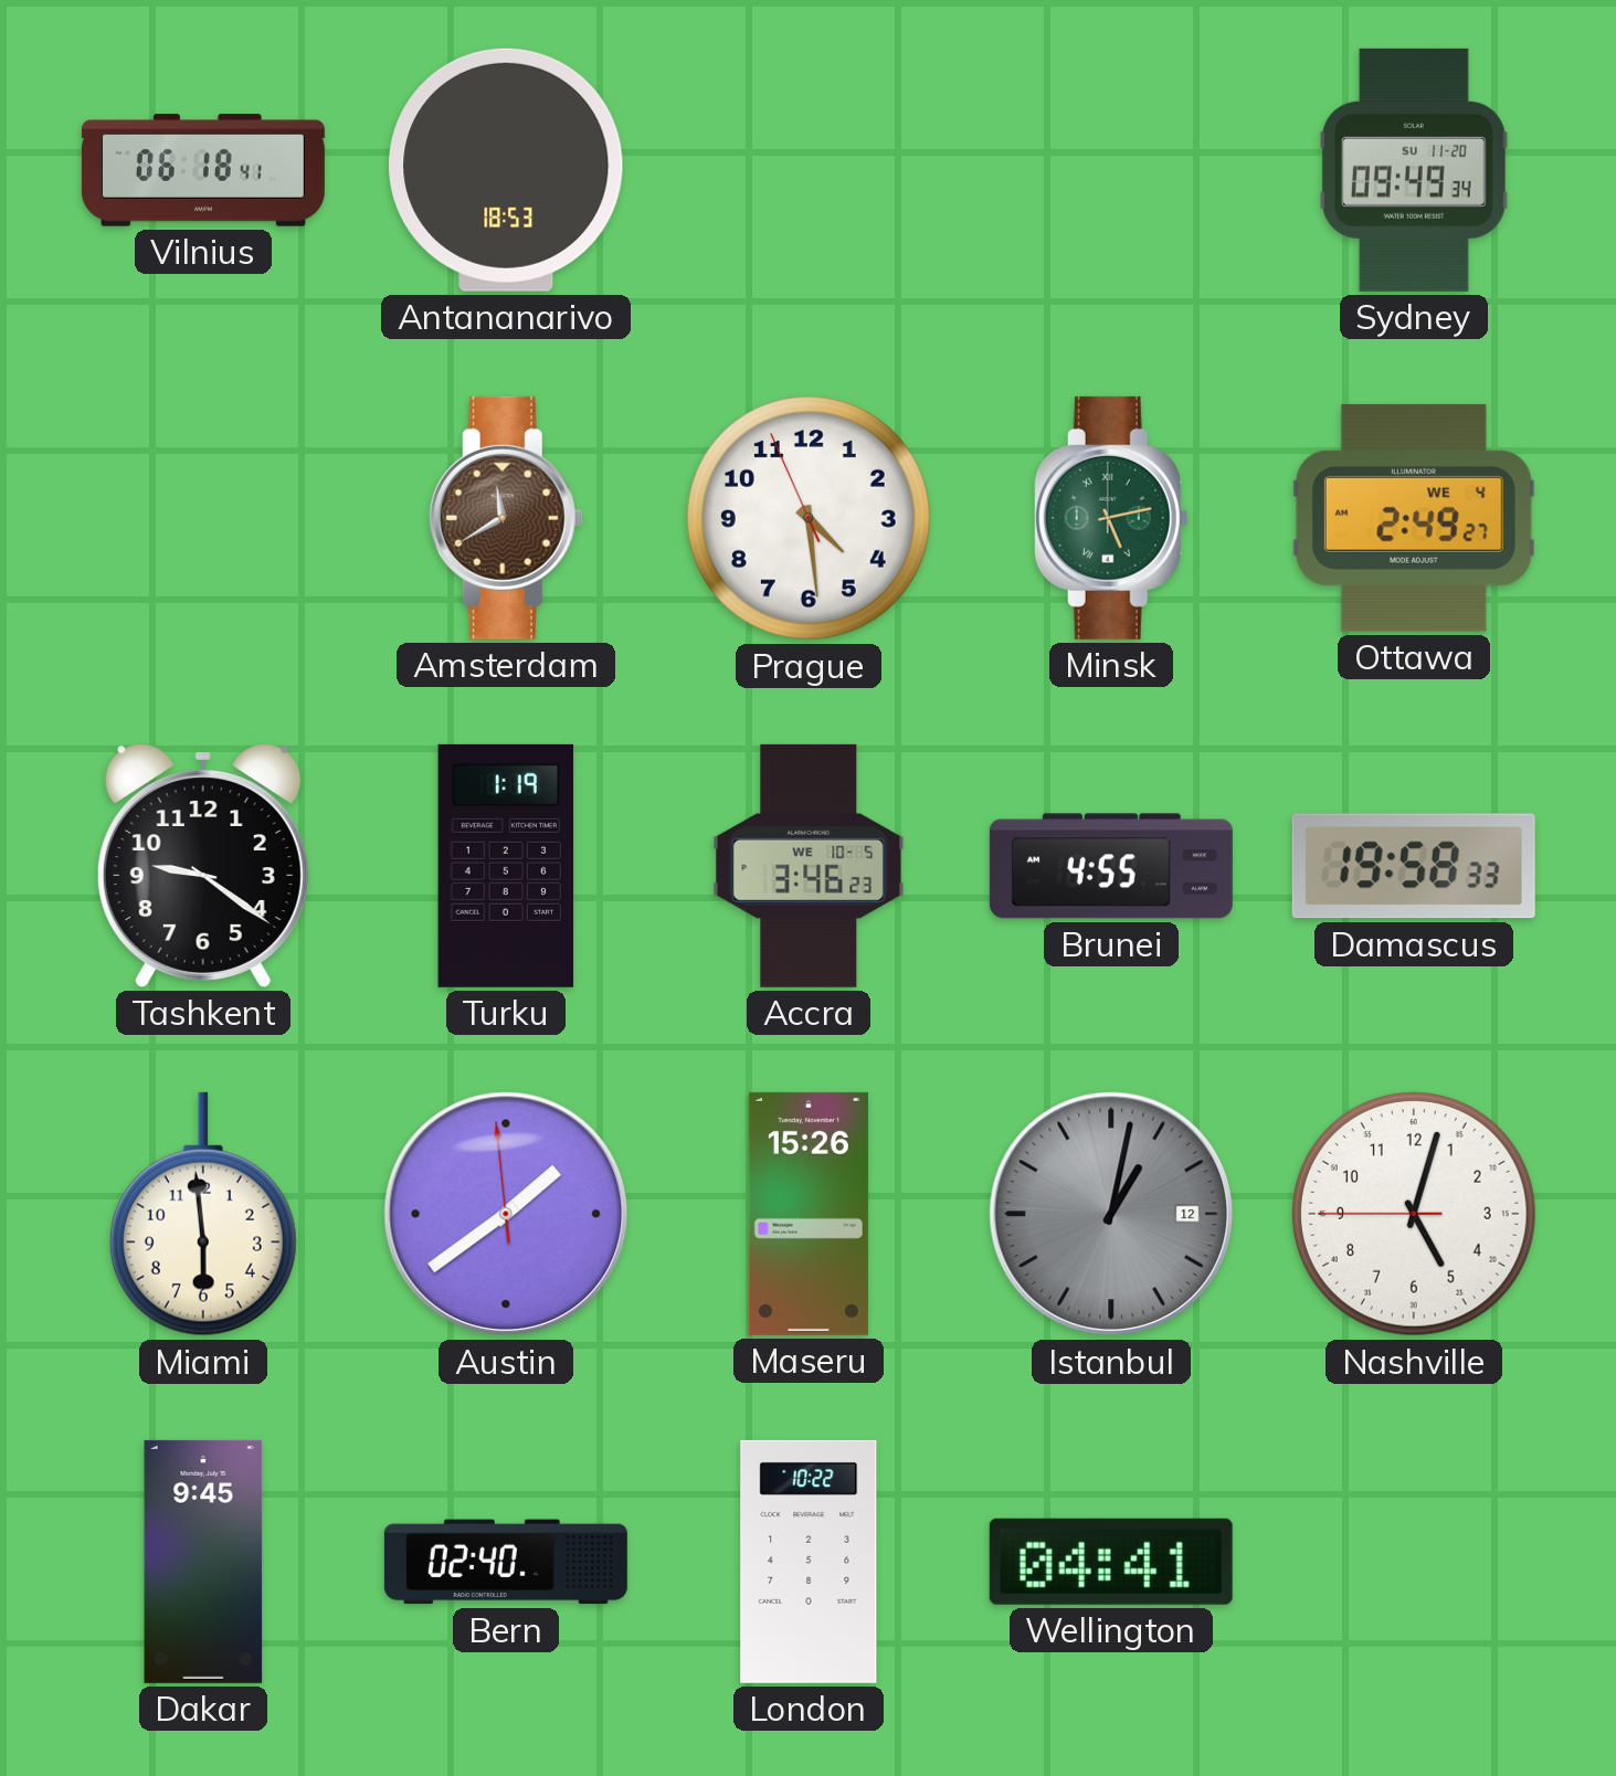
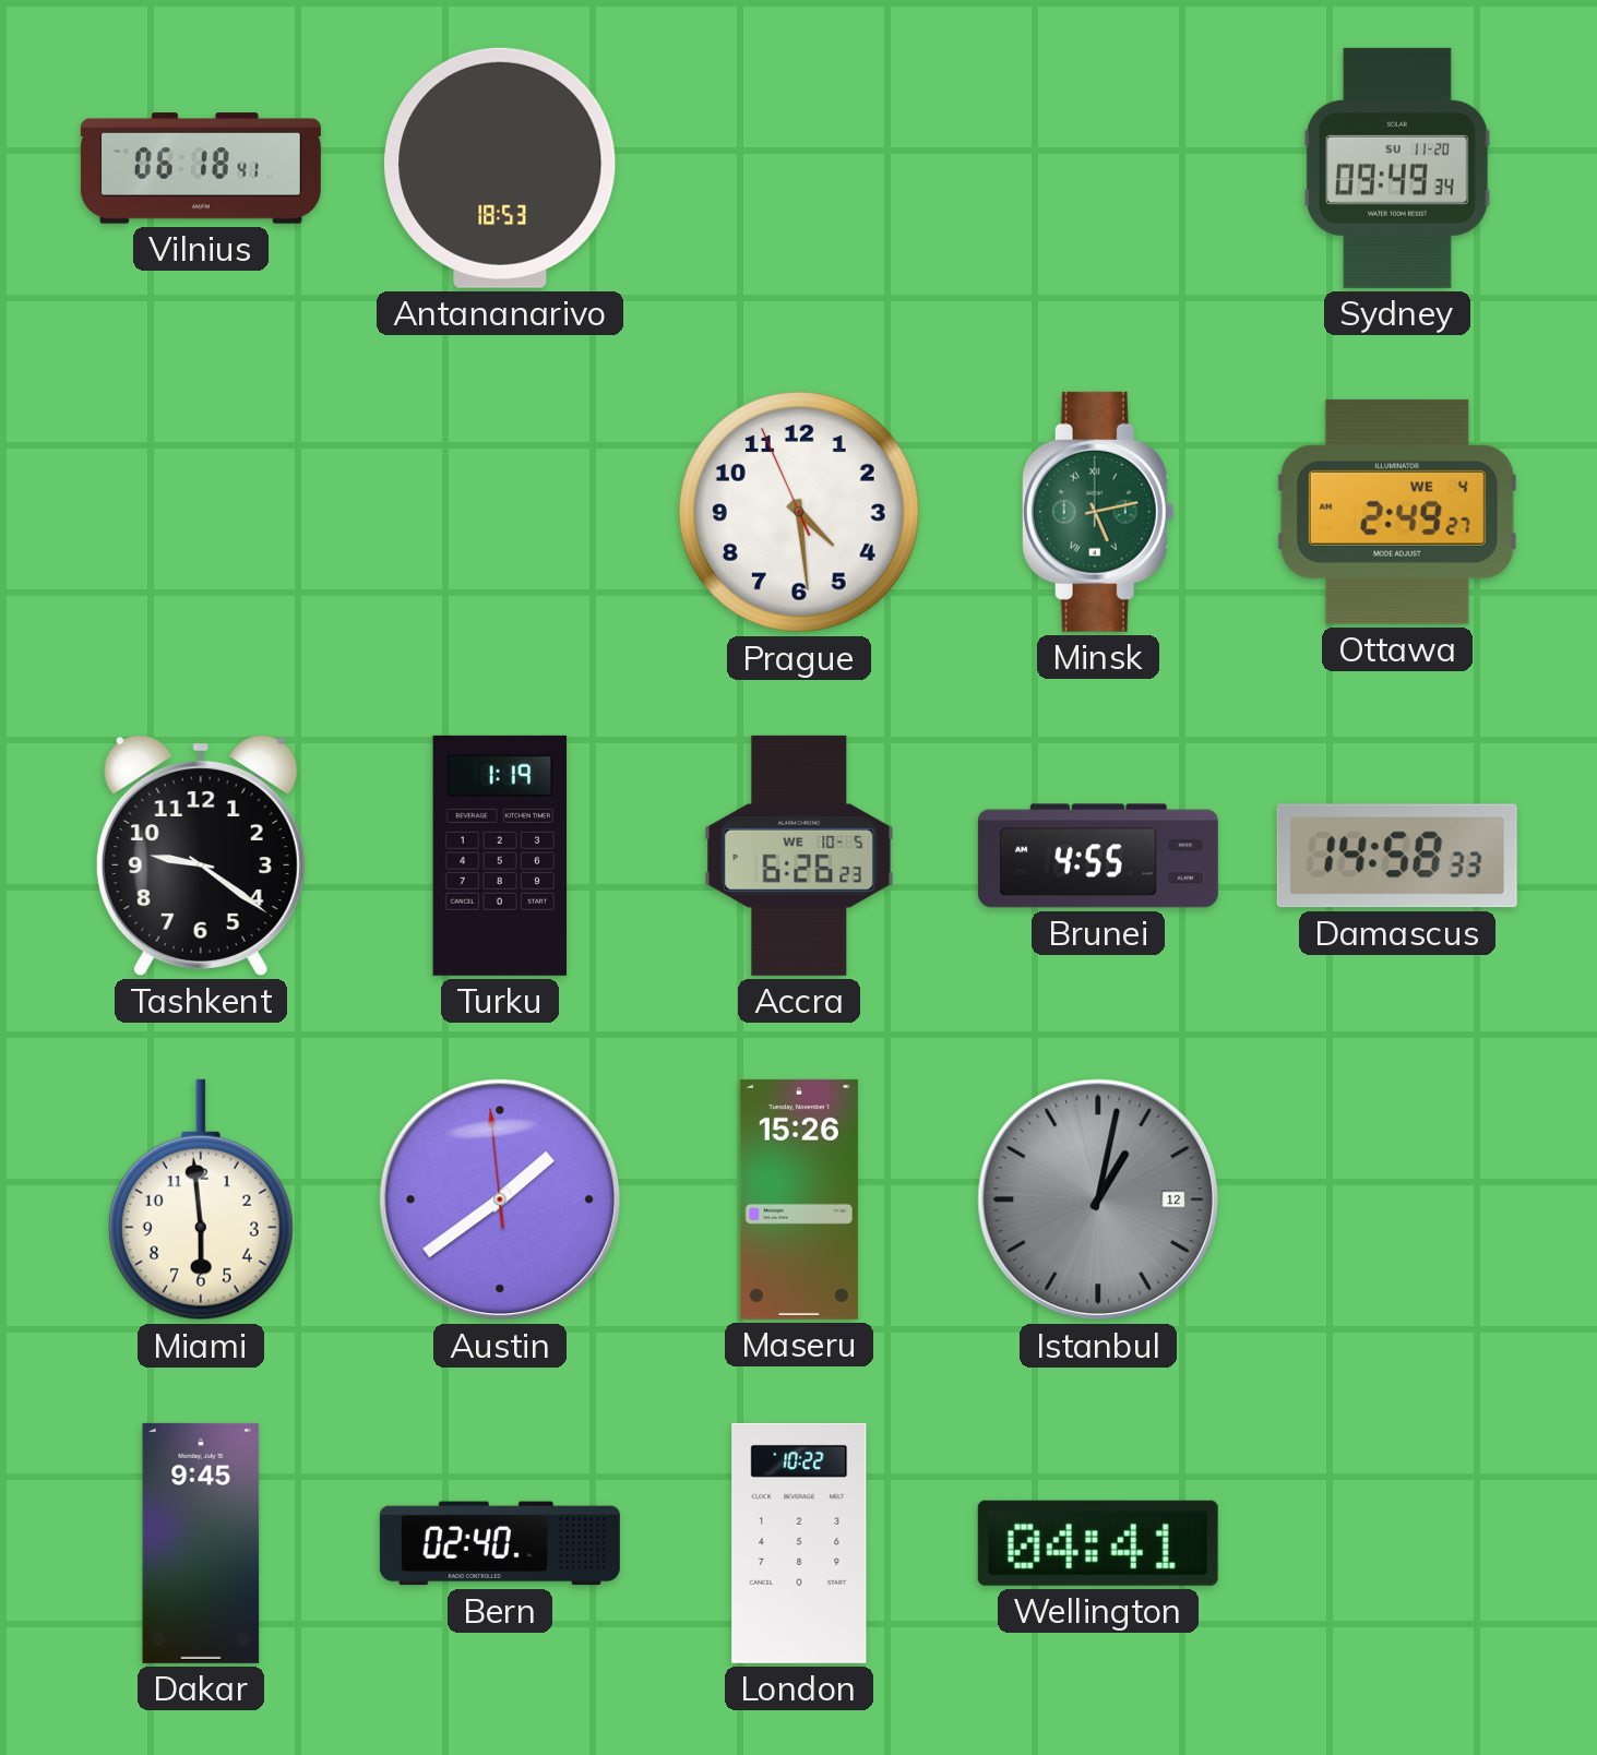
Amsterdam: 11:40 -> none (506, 518)
Accra: 3:46 -> 6:26 (799, 856)
Damascus: 19:58 -> 14:58 (1397, 856)
Nashville: 5:02 -> none (1414, 1214)
